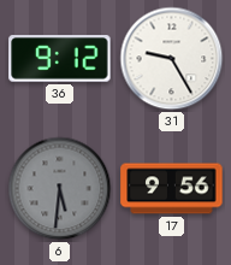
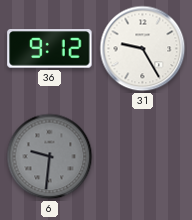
6: 5:31 -> 9:31 (50, 157)
17: 9:56 -> none (172, 189)
